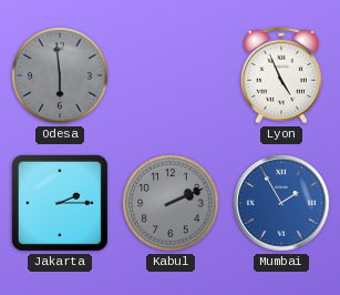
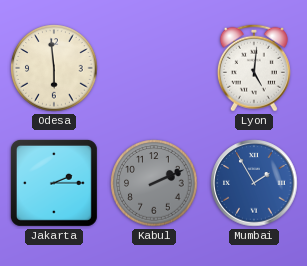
Odesa dial: grey -> cream (54, 68)
Lyon: 4:56 -> 5:01 (254, 68)
